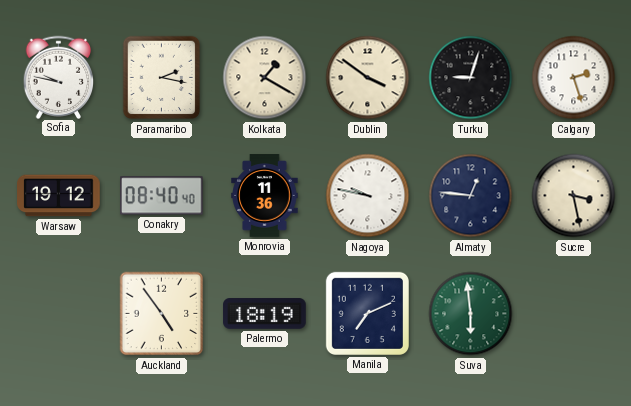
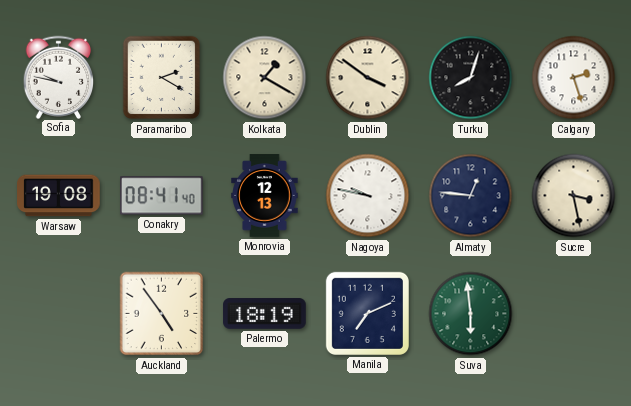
Paramaribo: 2:17 -> 2:20 (162, 78)
Turku: 9:03 -> 8:03 (471, 78)
Warsaw: 19:12 -> 19:08 (59, 196)
Conakry: 08:40 -> 08:41 (162, 196)
Monrovia: 11:36 -> 12:13 (265, 196)
